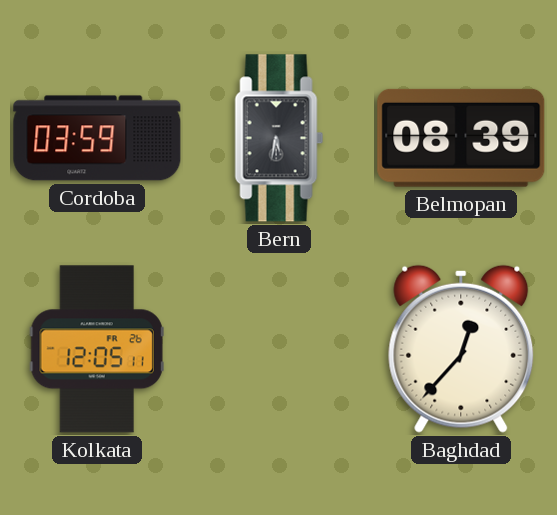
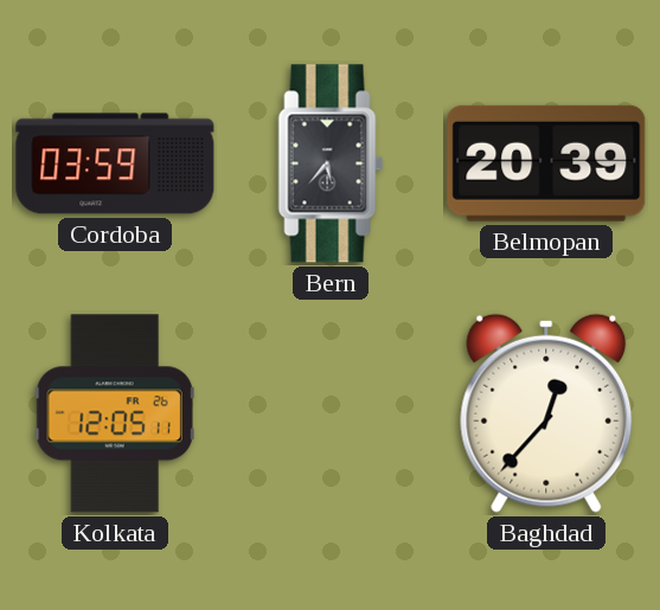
Bern: 5:32 -> 5:37 (331, 163)
Belmopan: 08:39 -> 20:39 (546, 163)
